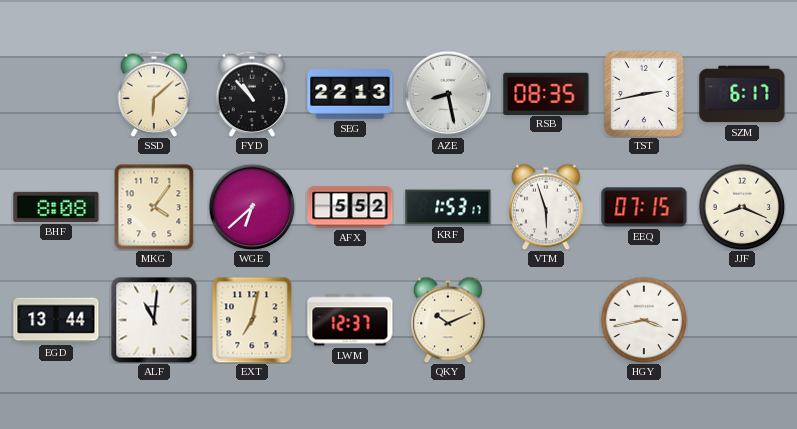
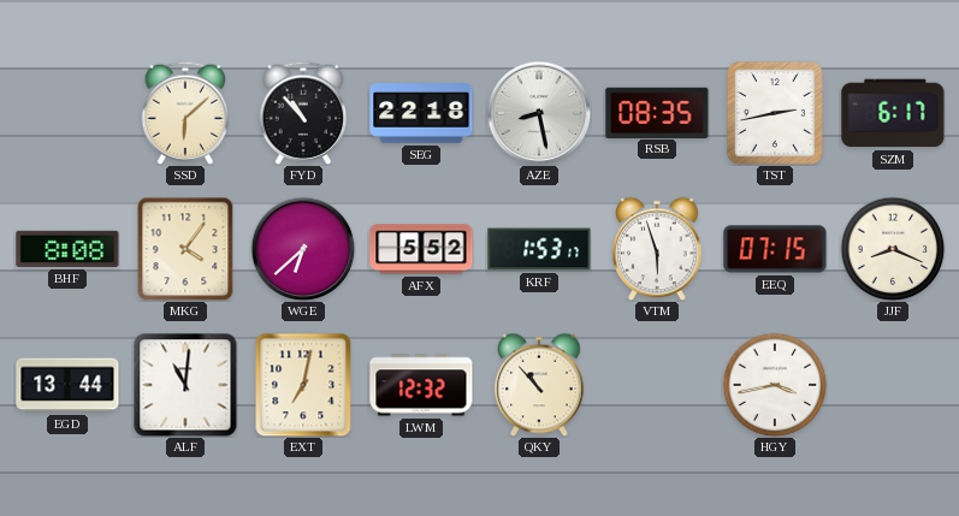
SEG: 22:13 -> 22:18 (421, 114)
LWM: 12:37 -> 12:32 (421, 385)
QKY: 10:11 -> 10:53 (539, 385)
